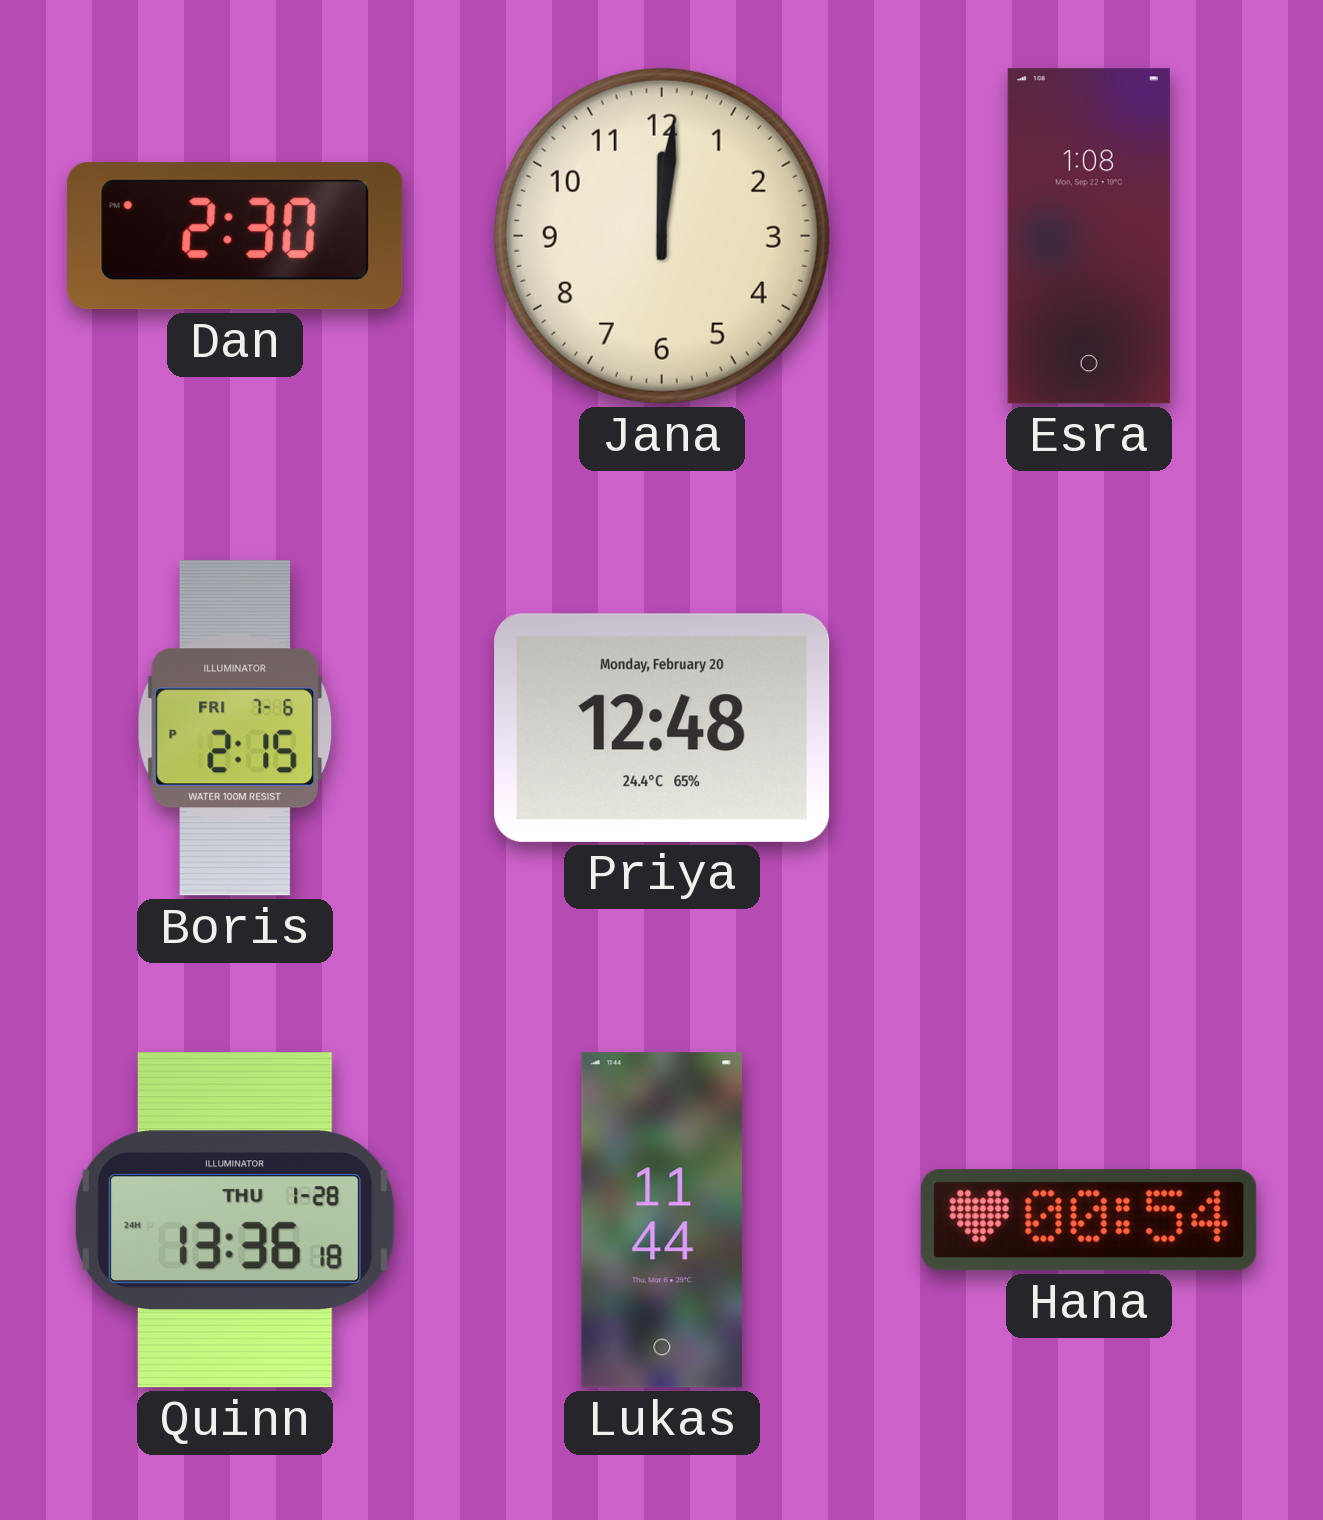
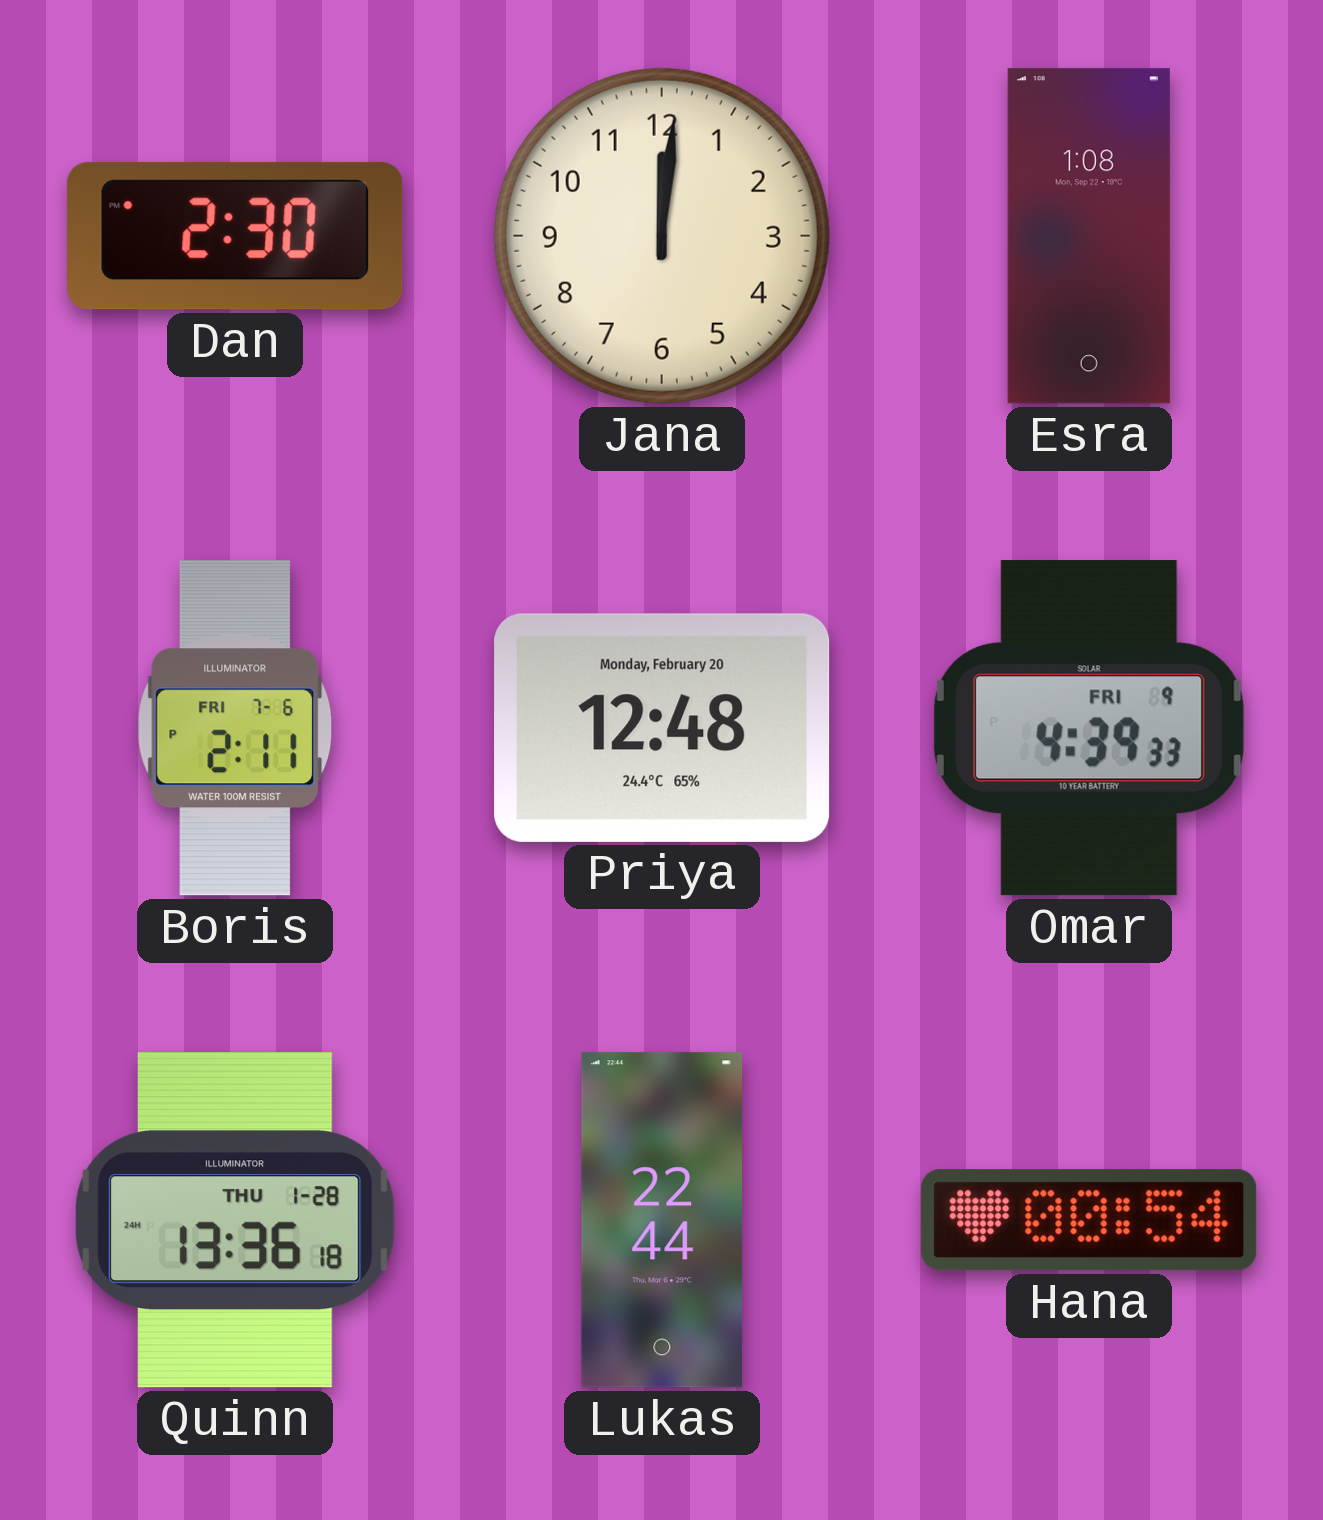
Boris: 2:15 -> 2:11 (235, 728)
Omar: none -> 4:39 (1089, 728)
Lukas: 11:44 -> 22:44 (662, 1220)
